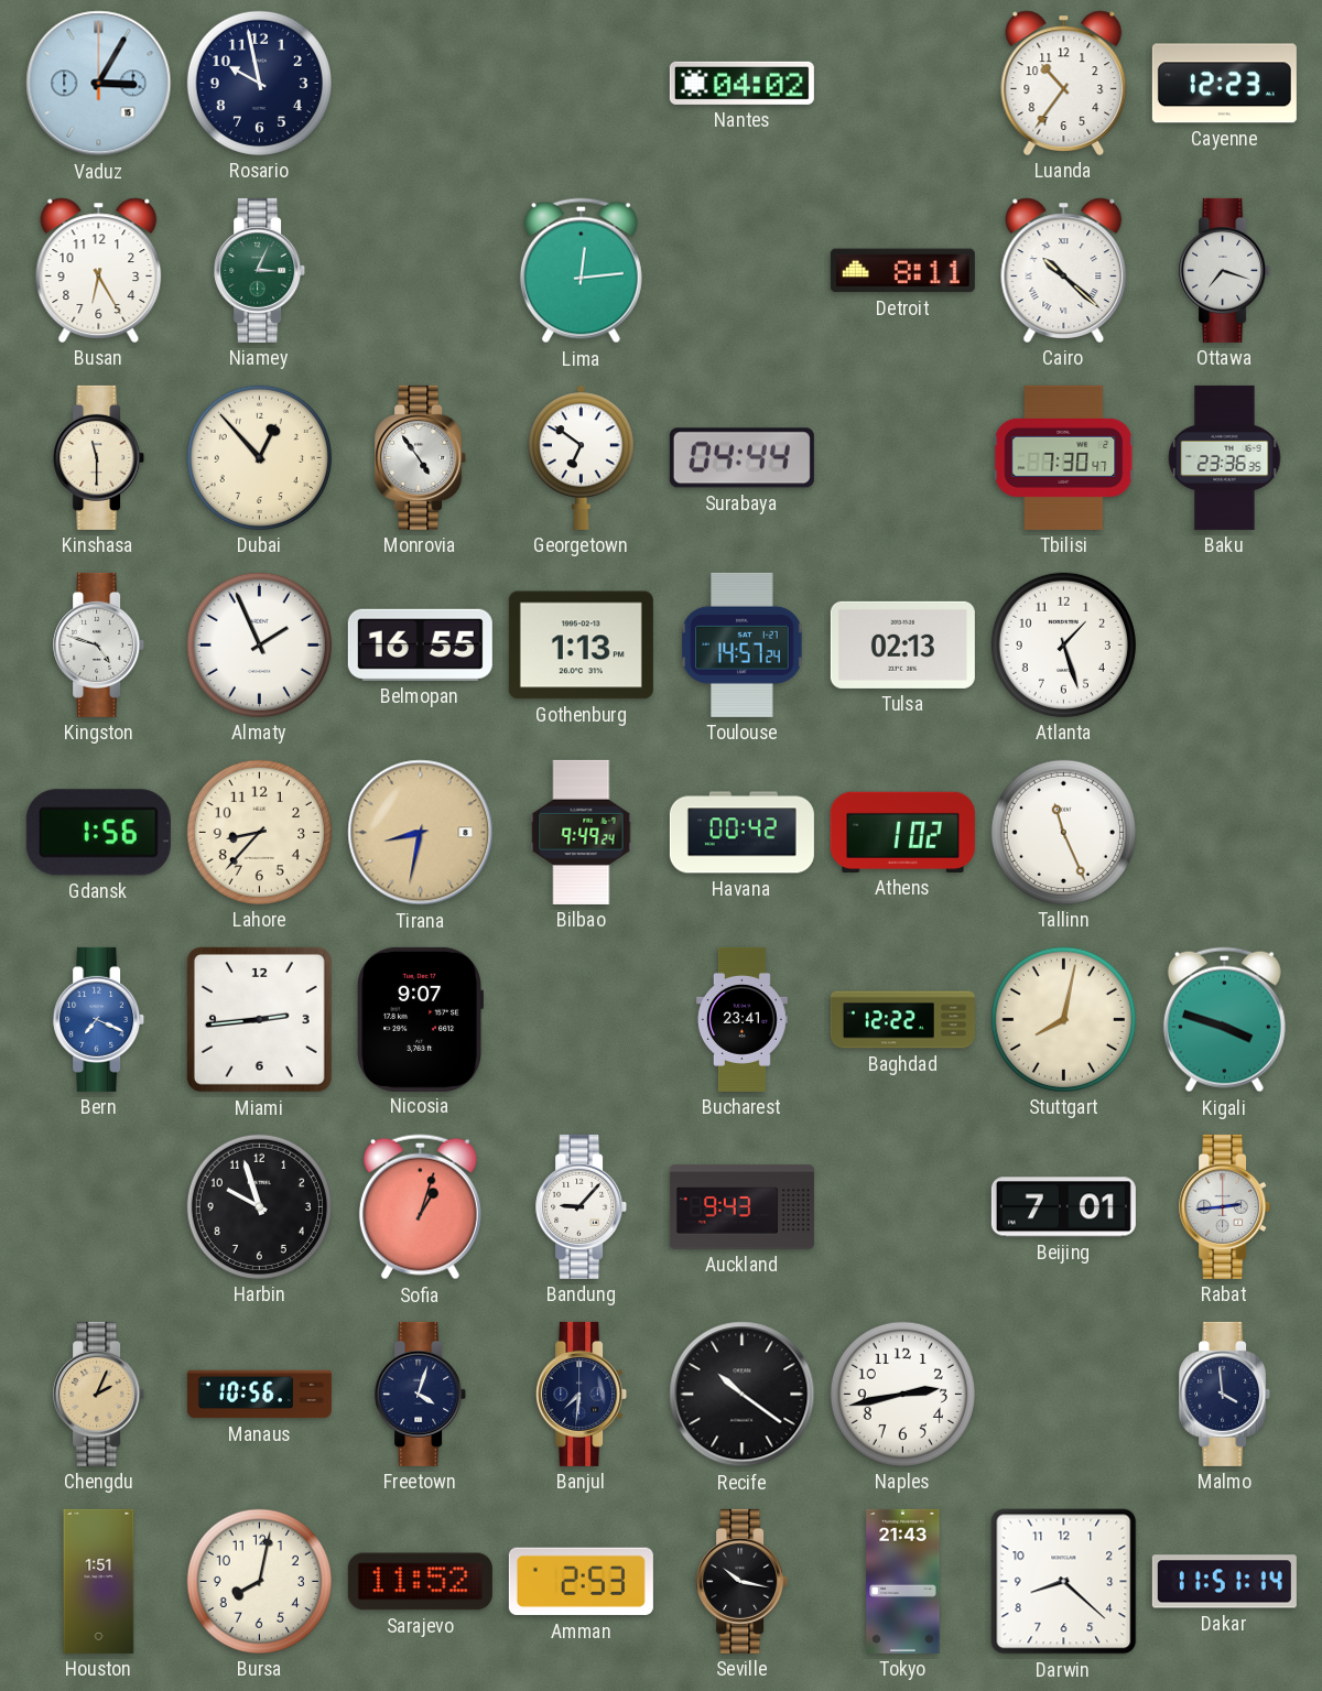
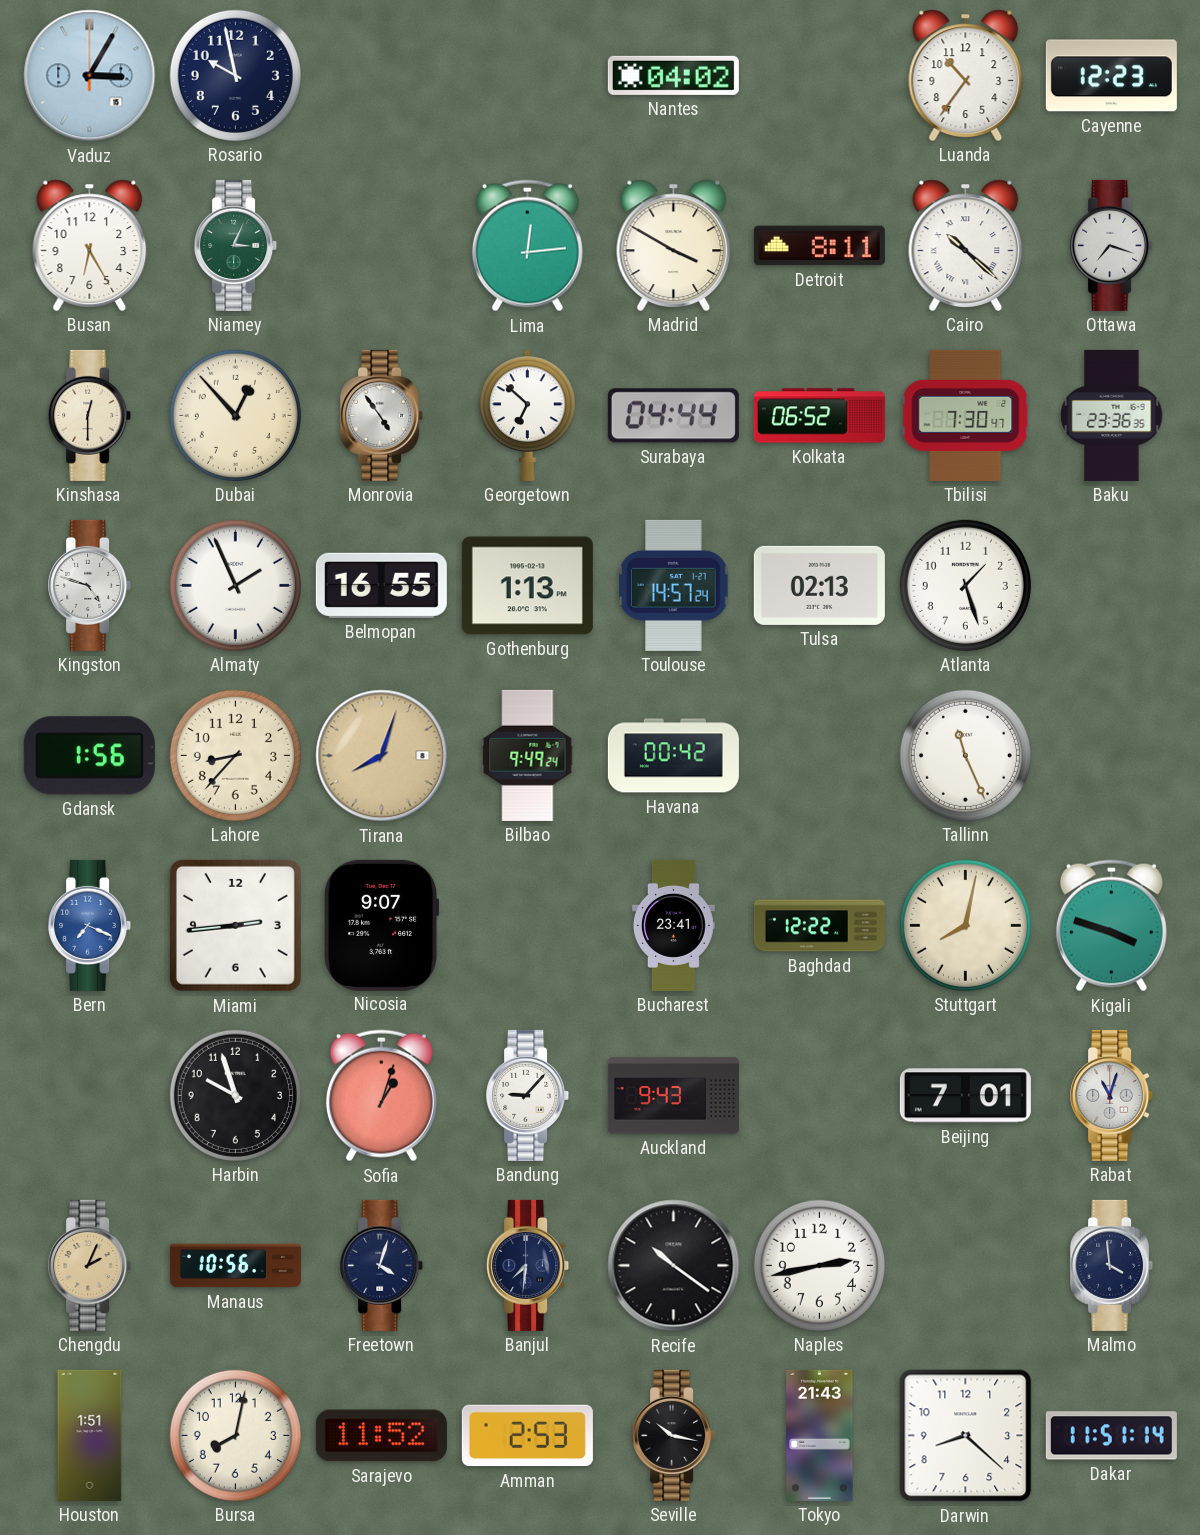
Madrid: none -> 3:50 (674, 245)
Kinshasa: 11:30 -> 12:30 (90, 415)
Georgetown: 6:51 -> 6:52 (528, 415)
Kolkata: none -> 06:52 (819, 416)
Tirana: 8:32 -> 8:03 (382, 756)
Athens: 1:02 -> none (902, 832)
Rabat: 2:44 -> 11:03 (1112, 1095)
